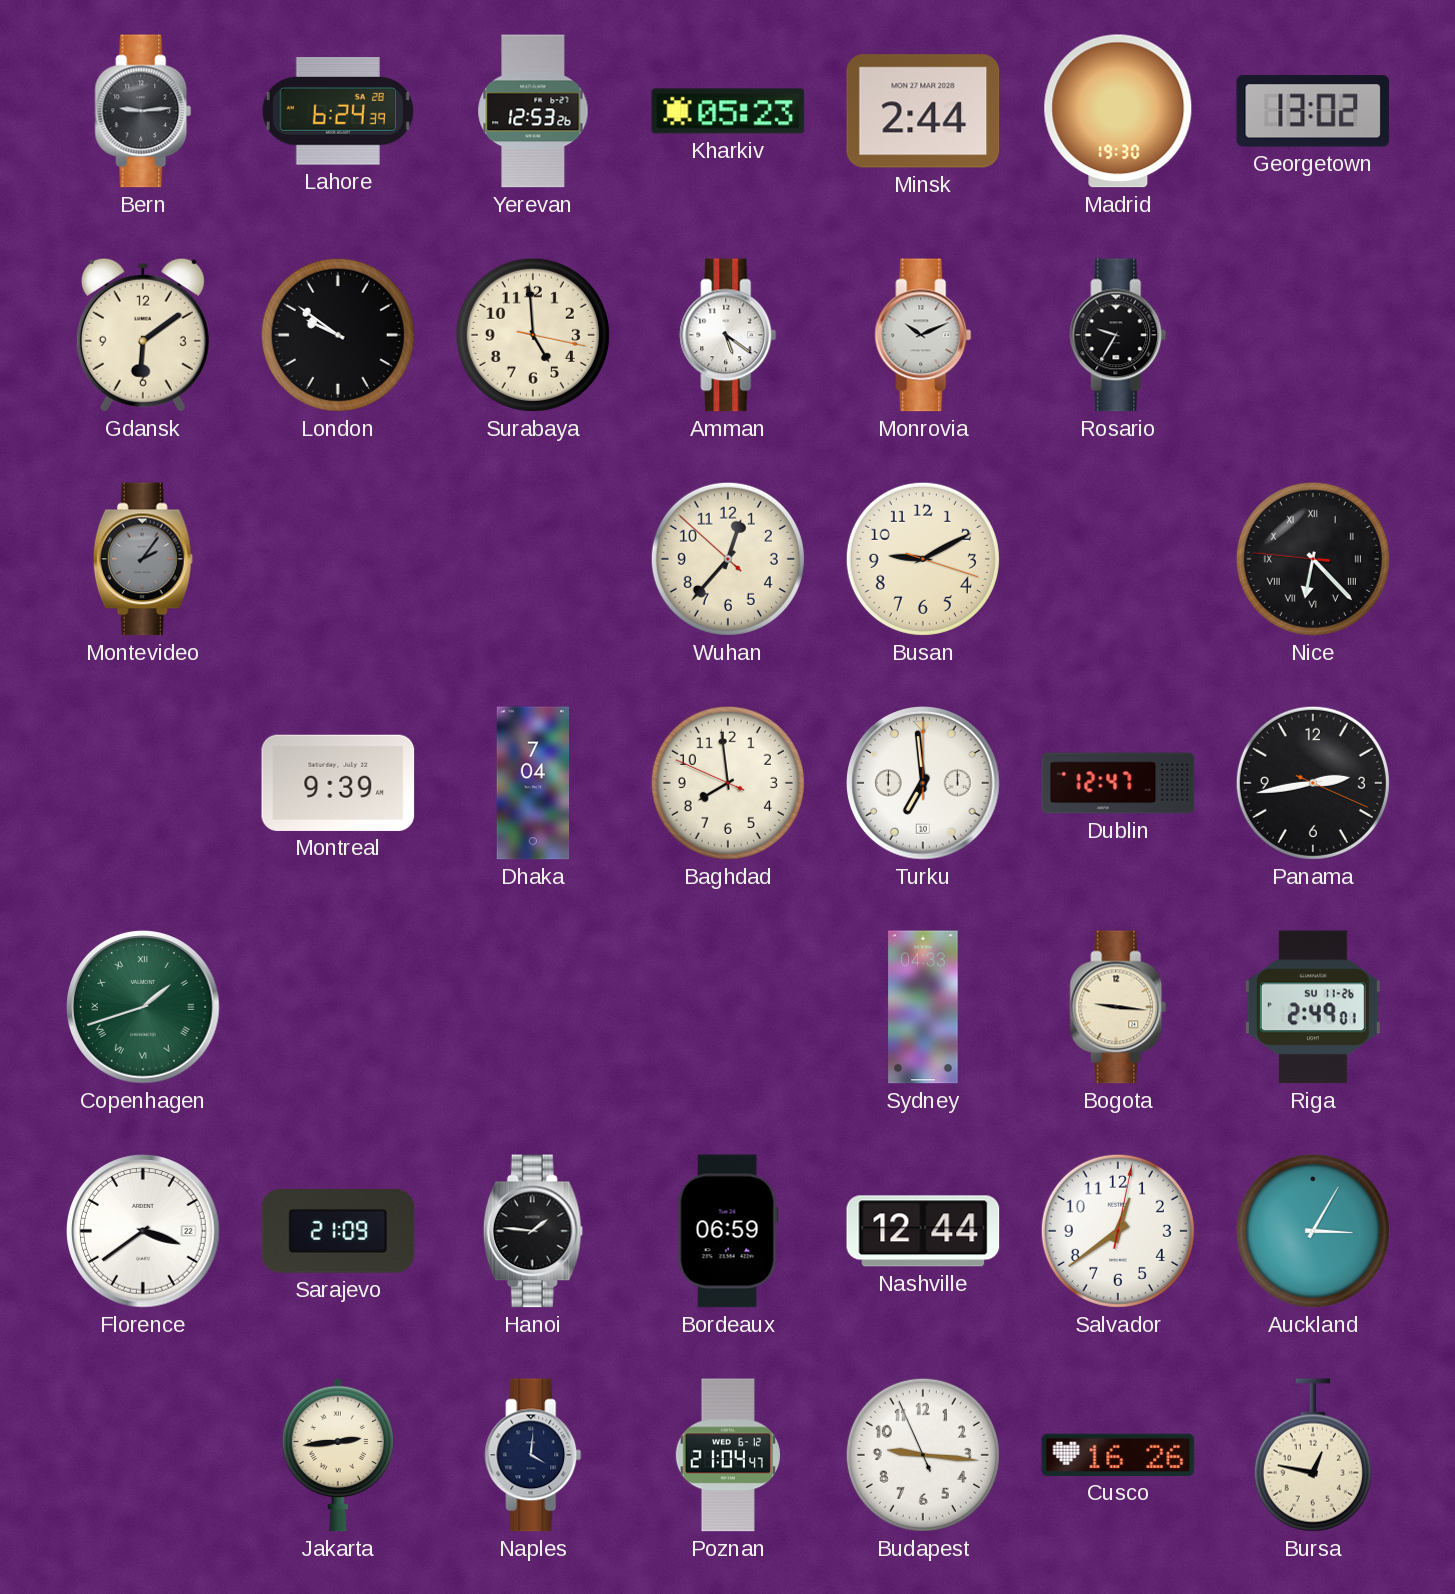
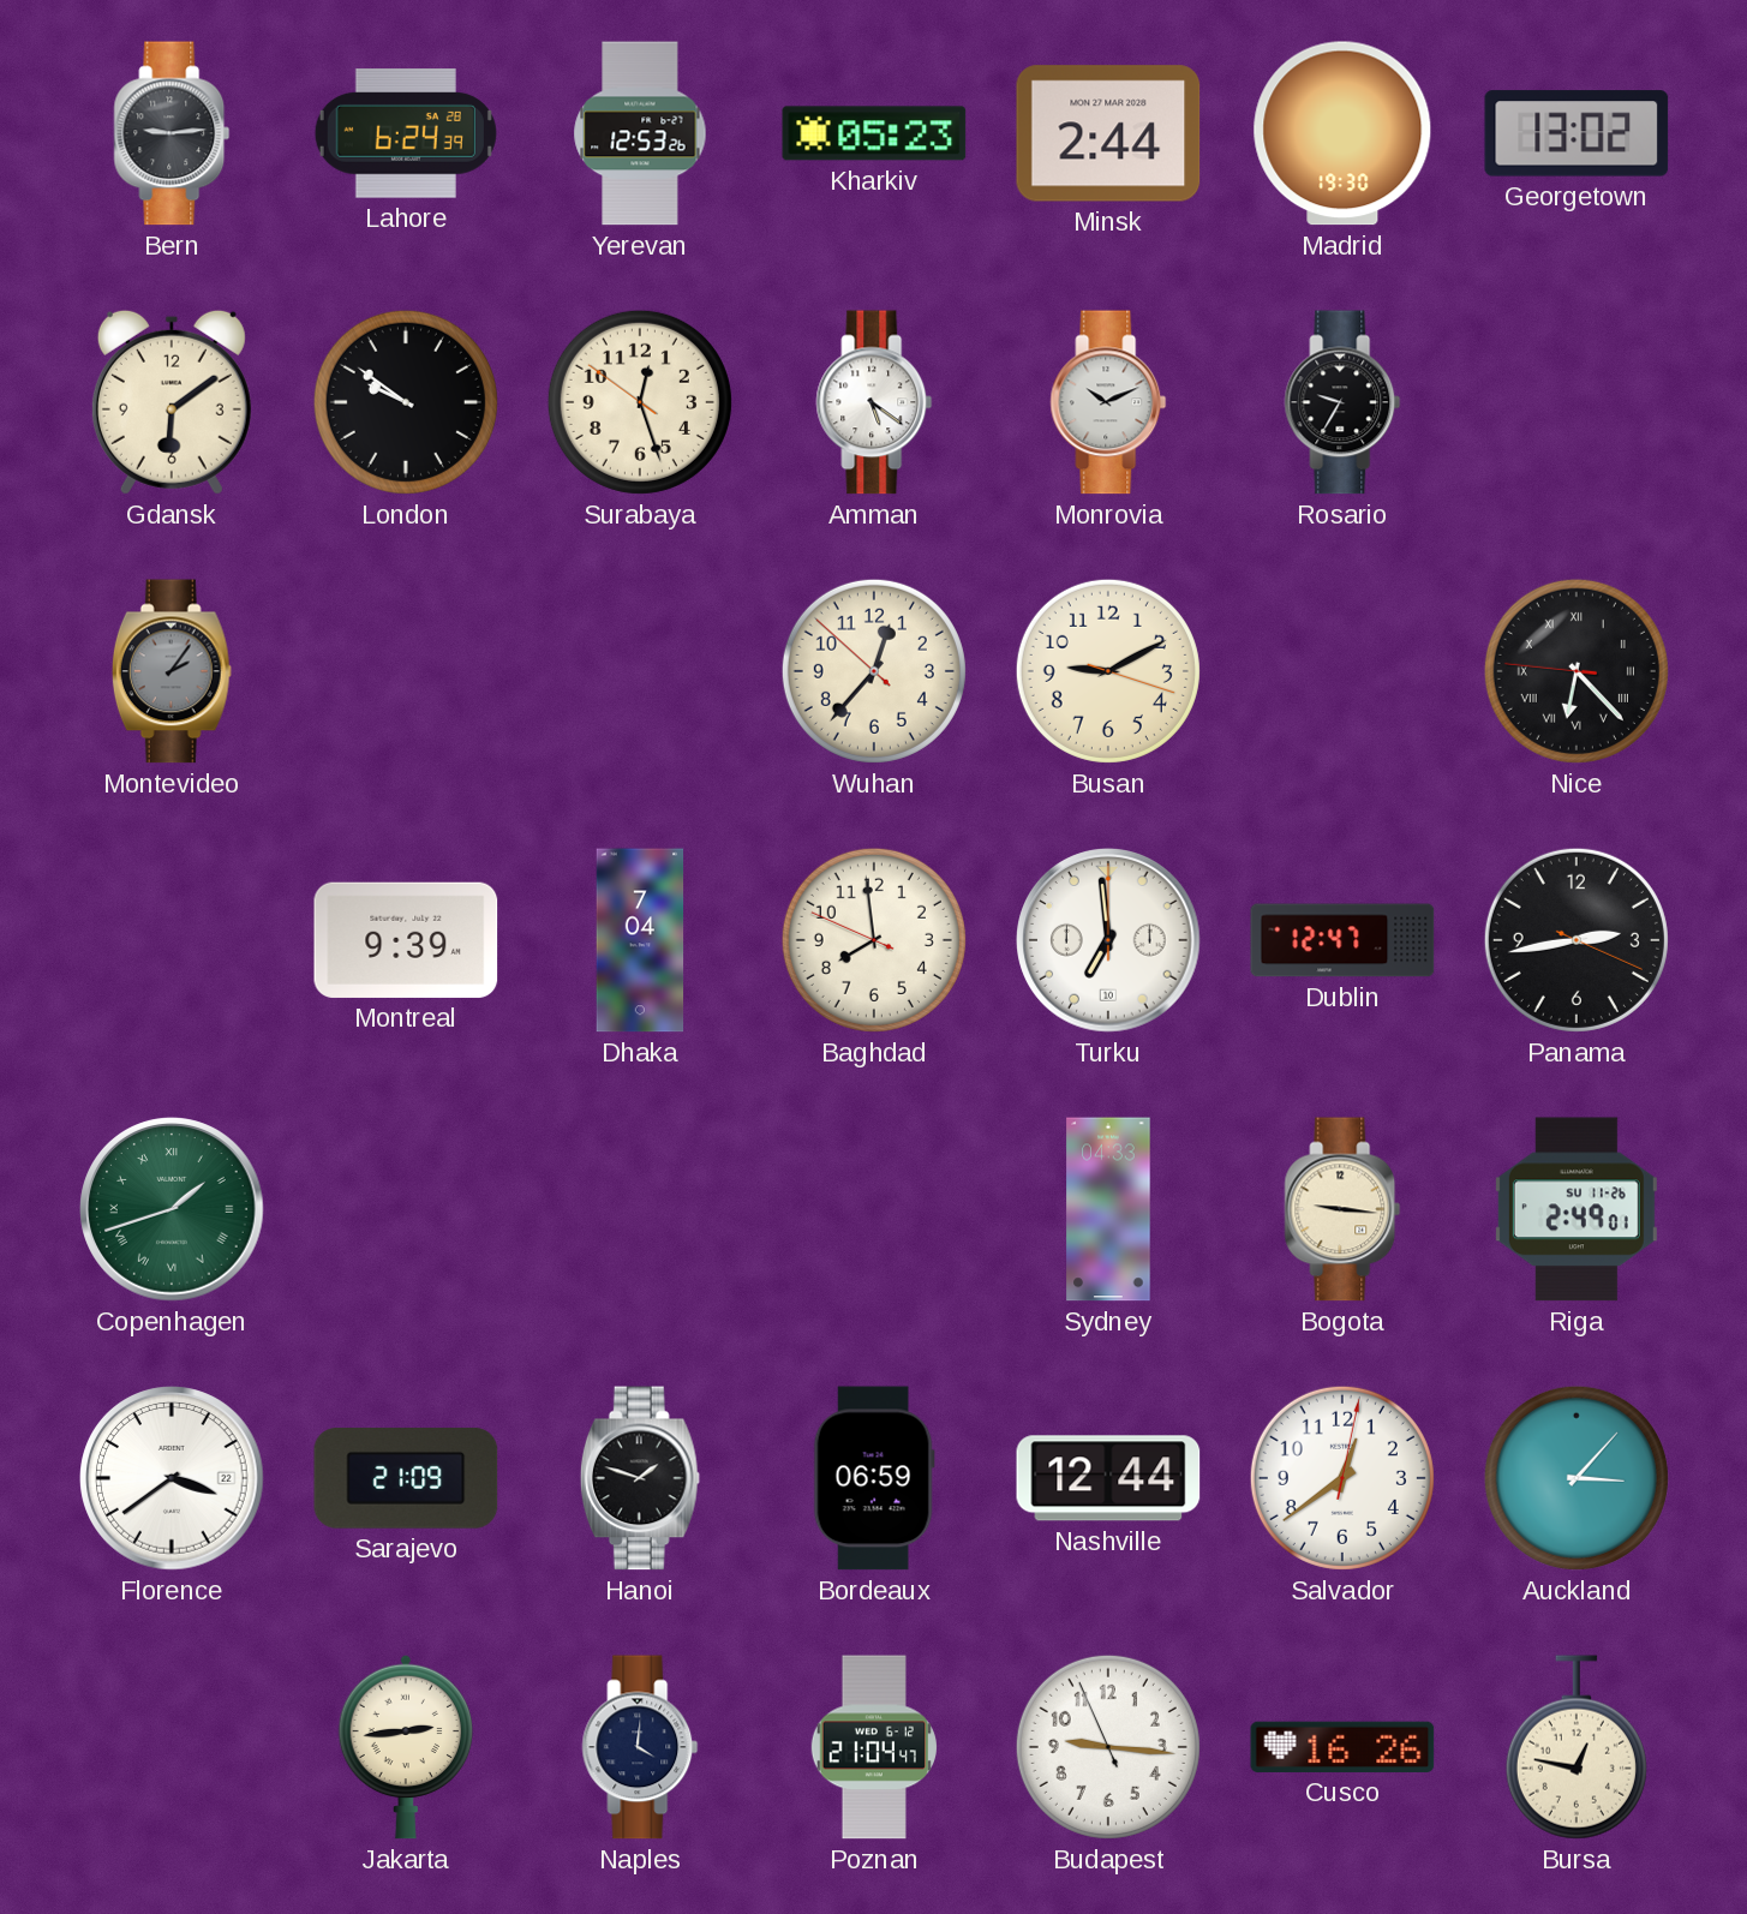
Surabaya: 4:59 -> 12:26 (640, 402)
Hanoi: 1:46 -> 1:48 (640, 1478)
Auckland: 3:05 -> 3:07 (1577, 1478)
